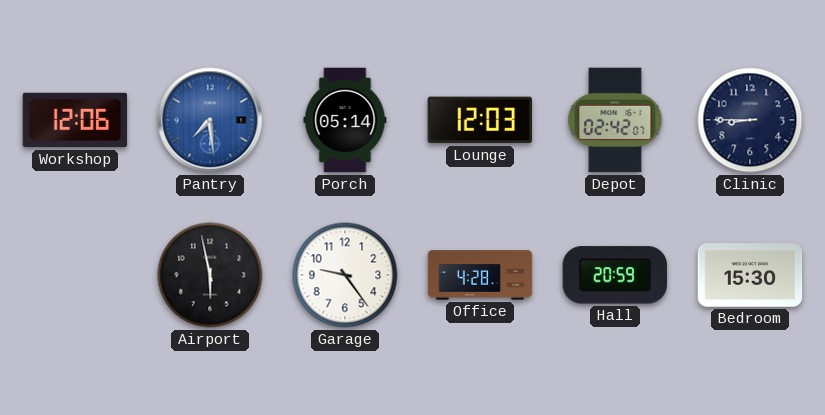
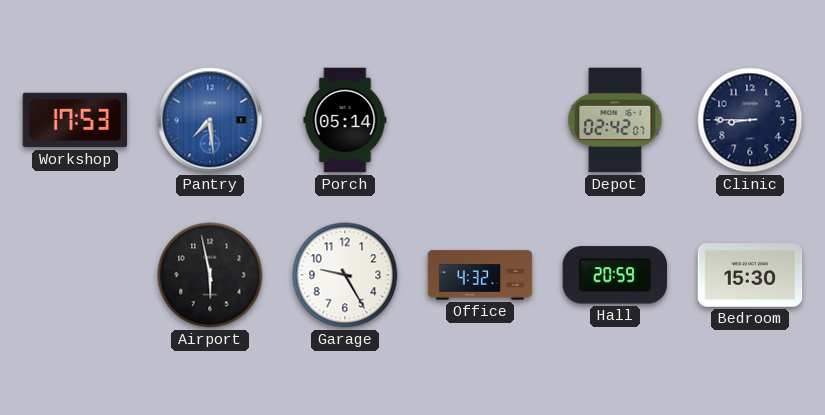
Workshop: 12:06 -> 17:53 (75, 120)
Lounge: 12:03 -> none (480, 120)
Garage: 9:24 -> 9:25 (345, 275)
Office: 4:28 -> 4:32 (480, 275)
